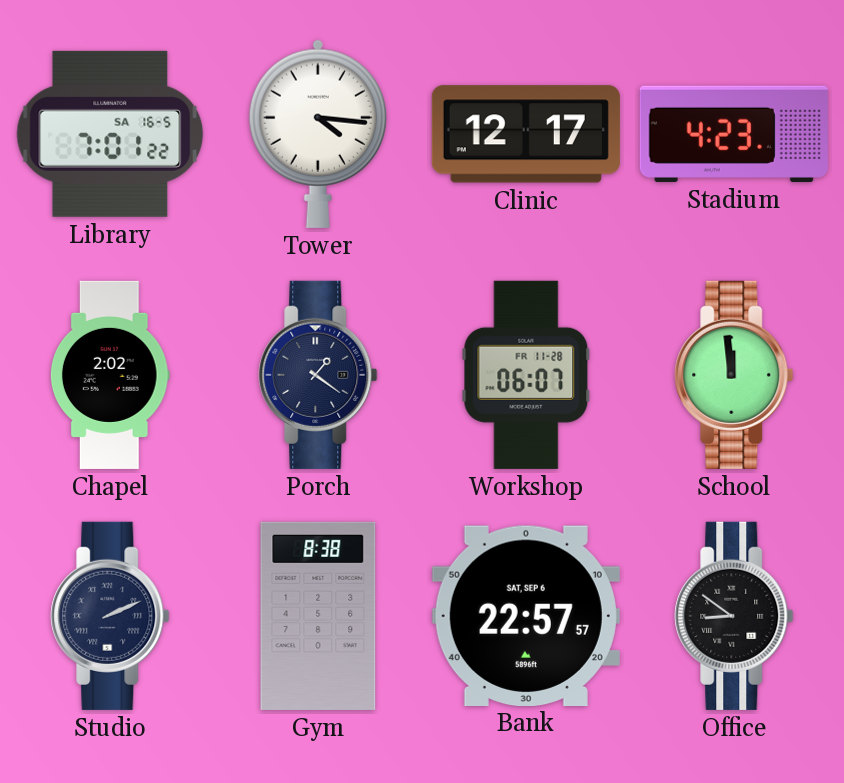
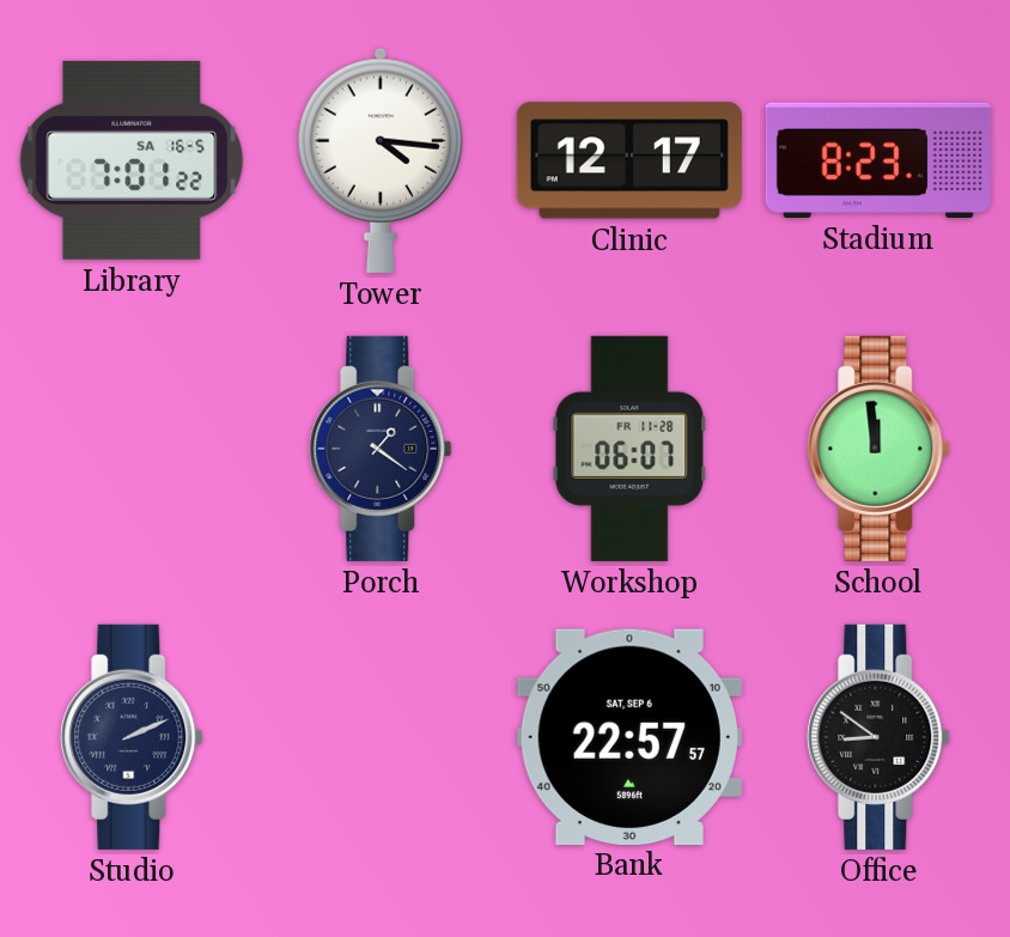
Stadium: 4:23 -> 8:23 (878, 160)
Chapel: 2:02 -> none (110, 375)
Gym: 8:38 -> none (318, 616)
